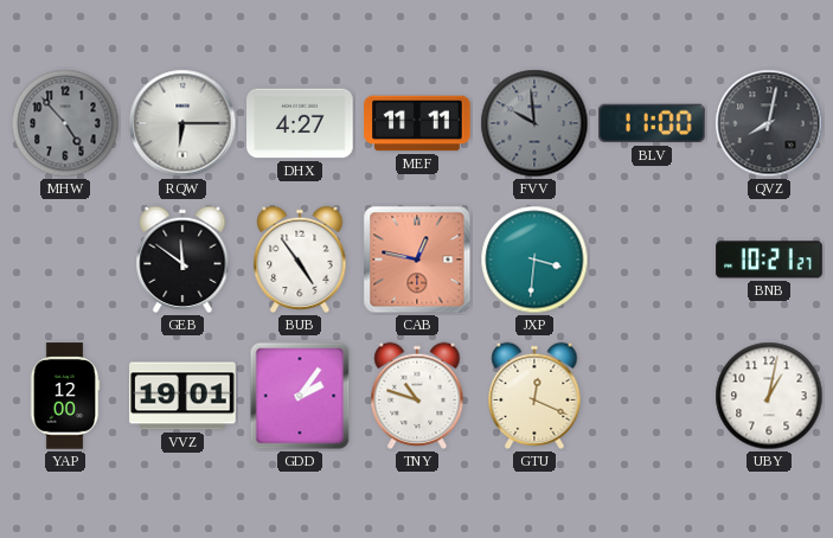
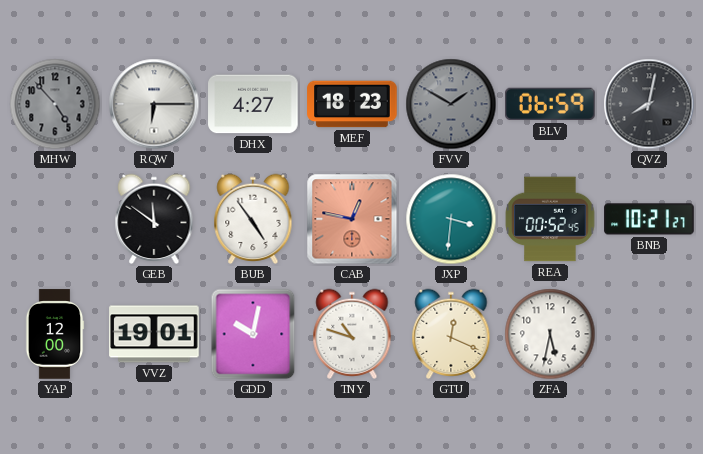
MEF: 11:11 -> 18:23 (352, 104)
FVV: 9:59 -> 1:50 (451, 104)
BLV: 11:00 -> 06:59 (551, 104)
REA: none -> 00:52 (550, 219)
GDD: 2:06 -> 10:02 (253, 334)
ZFA: none -> 5:32 (550, 334)
UBY: 1:02 -> none (769, 396)
